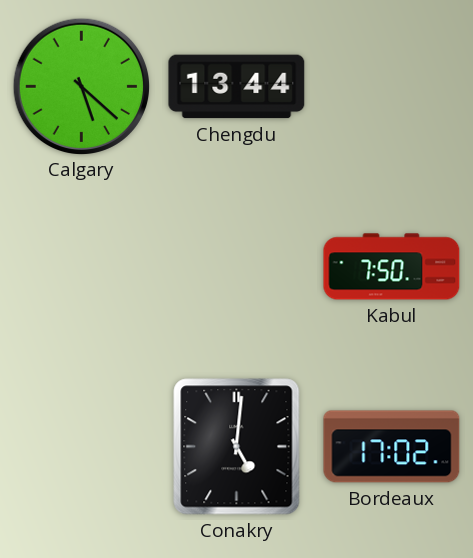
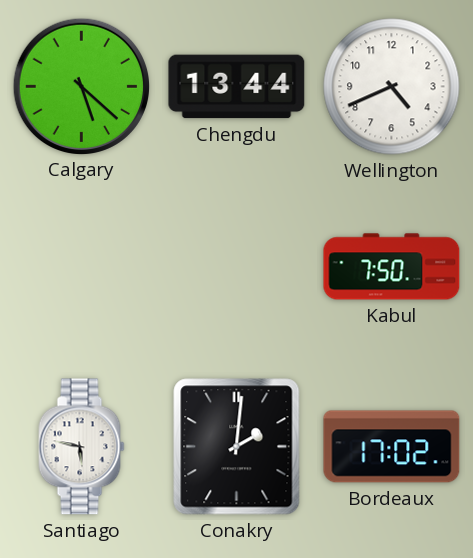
Wellington: none -> 4:41 (392, 87)
Santiago: none -> 5:47 (82, 447)
Conakry: 5:01 -> 2:01 (237, 447)
